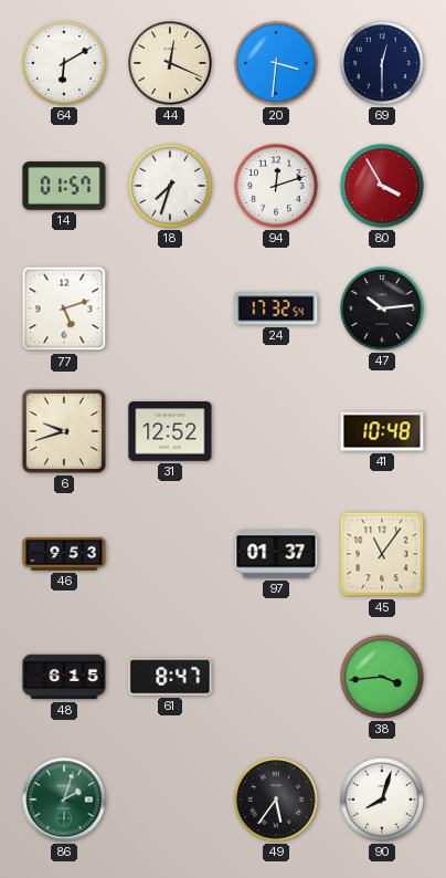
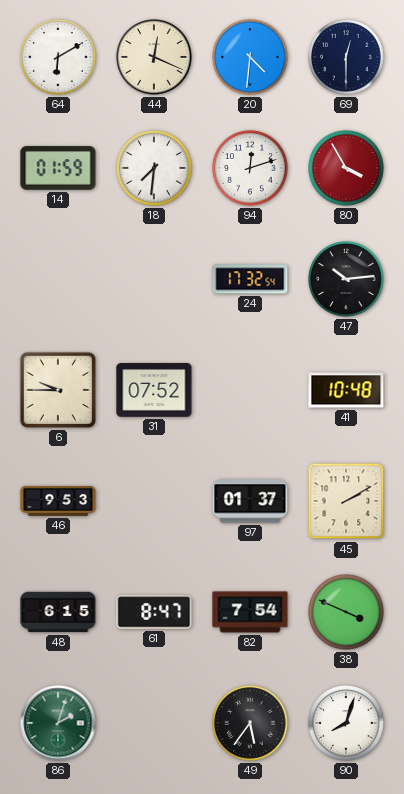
20: 3:31 -> 4:31 (250, 57)
14: 01:57 -> 01:59 (58, 168)
18: 7:33 -> 7:31 (154, 168)
77: 5:12 -> none (64, 309)
6: 9:42 -> 9:45 (58, 390)
31: 12:52 -> 07:52 (154, 390)
45: 11:06 -> 2:10 (346, 501)
82: none -> 7:54 (250, 612)
38: 3:44 -> 3:49 (346, 612)
